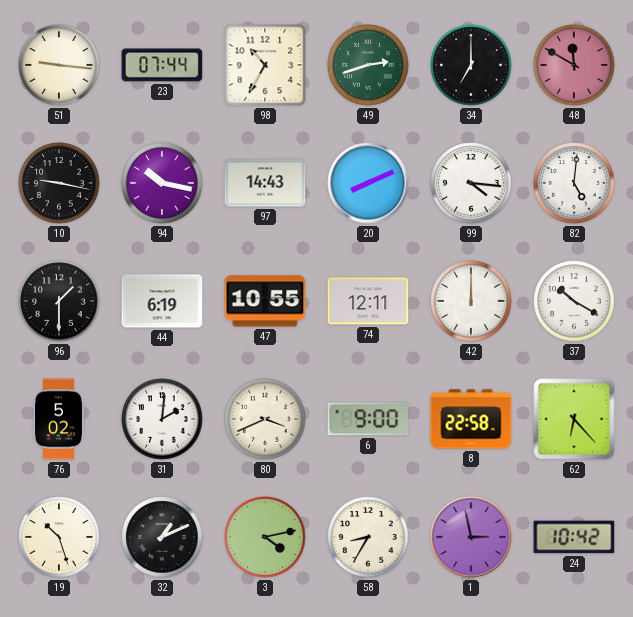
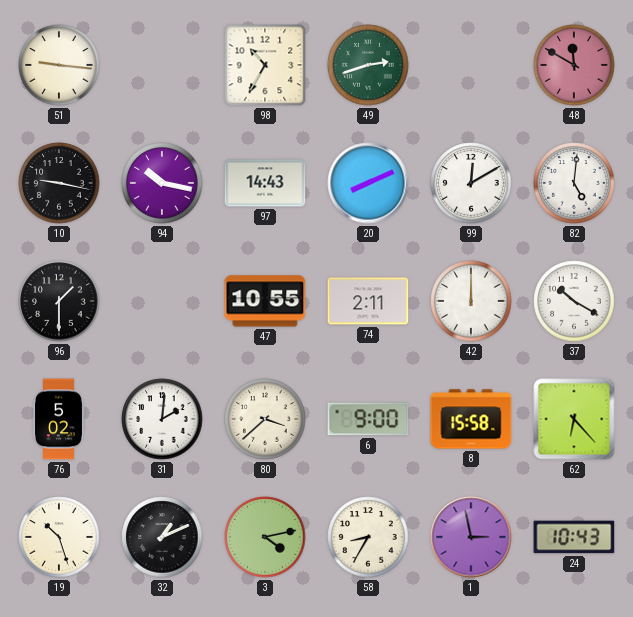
23: 07:44 -> none (162, 65)
34: 7:00 -> none (471, 65)
99: 4:16 -> 12:10 (471, 183)
44: 6:19 -> none (162, 301)
74: 12:11 -> 2:11 (368, 301)
80: 3:41 -> 3:38 (265, 419)
8: 22:58 -> 15:58 (471, 419)
24: 10:42 -> 10:43 (574, 537)
